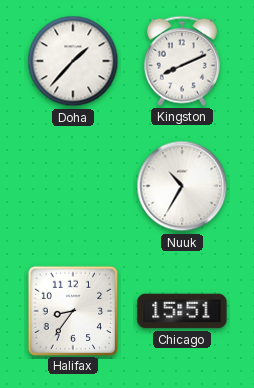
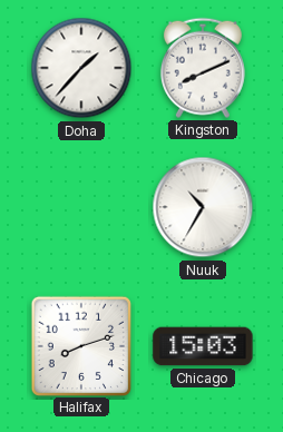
Halifax: 8:36 -> 8:12 (80, 345)
Chicago: 15:51 -> 15:03 (203, 346)
